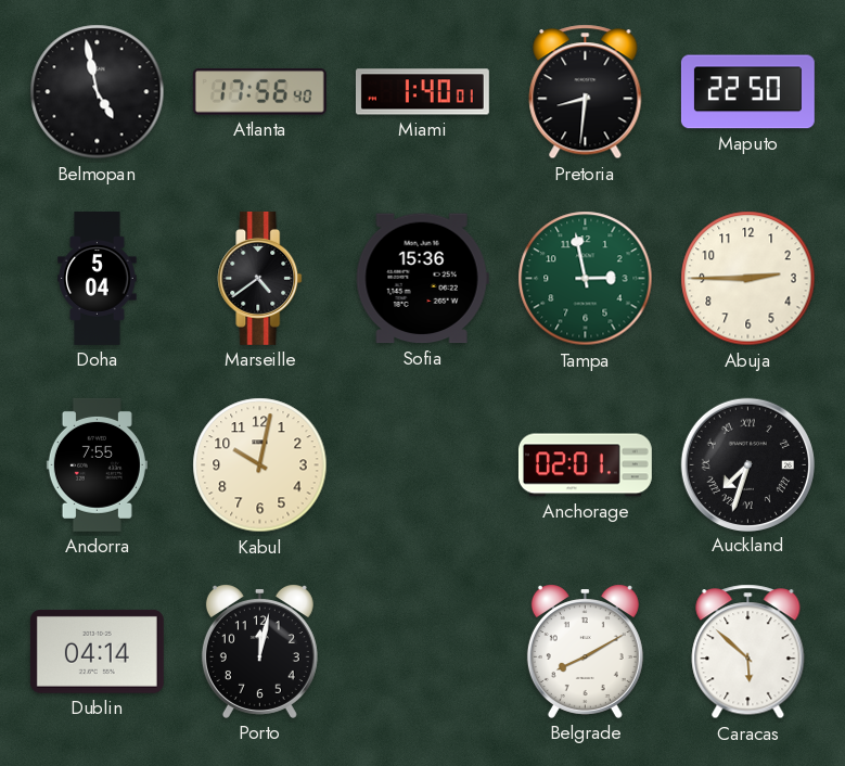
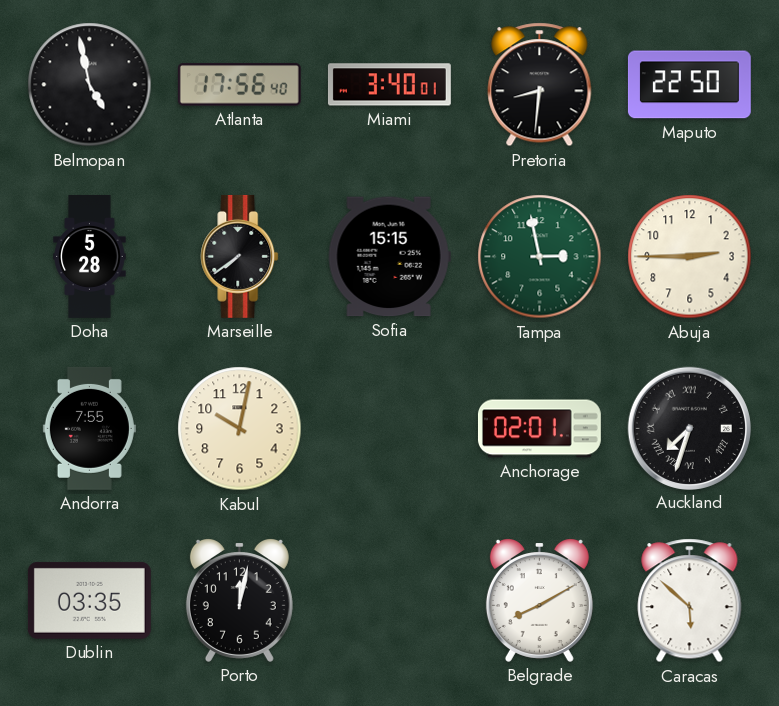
Miami: 1:40 -> 3:40 (389, 85)
Doha: 5:04 -> 5:28 (90, 257)
Marseille: 4:39 -> 7:39 (240, 256)
Sofia: 15:36 -> 15:15 (389, 257)
Dublin: 04:14 -> 03:35 (89, 600)
